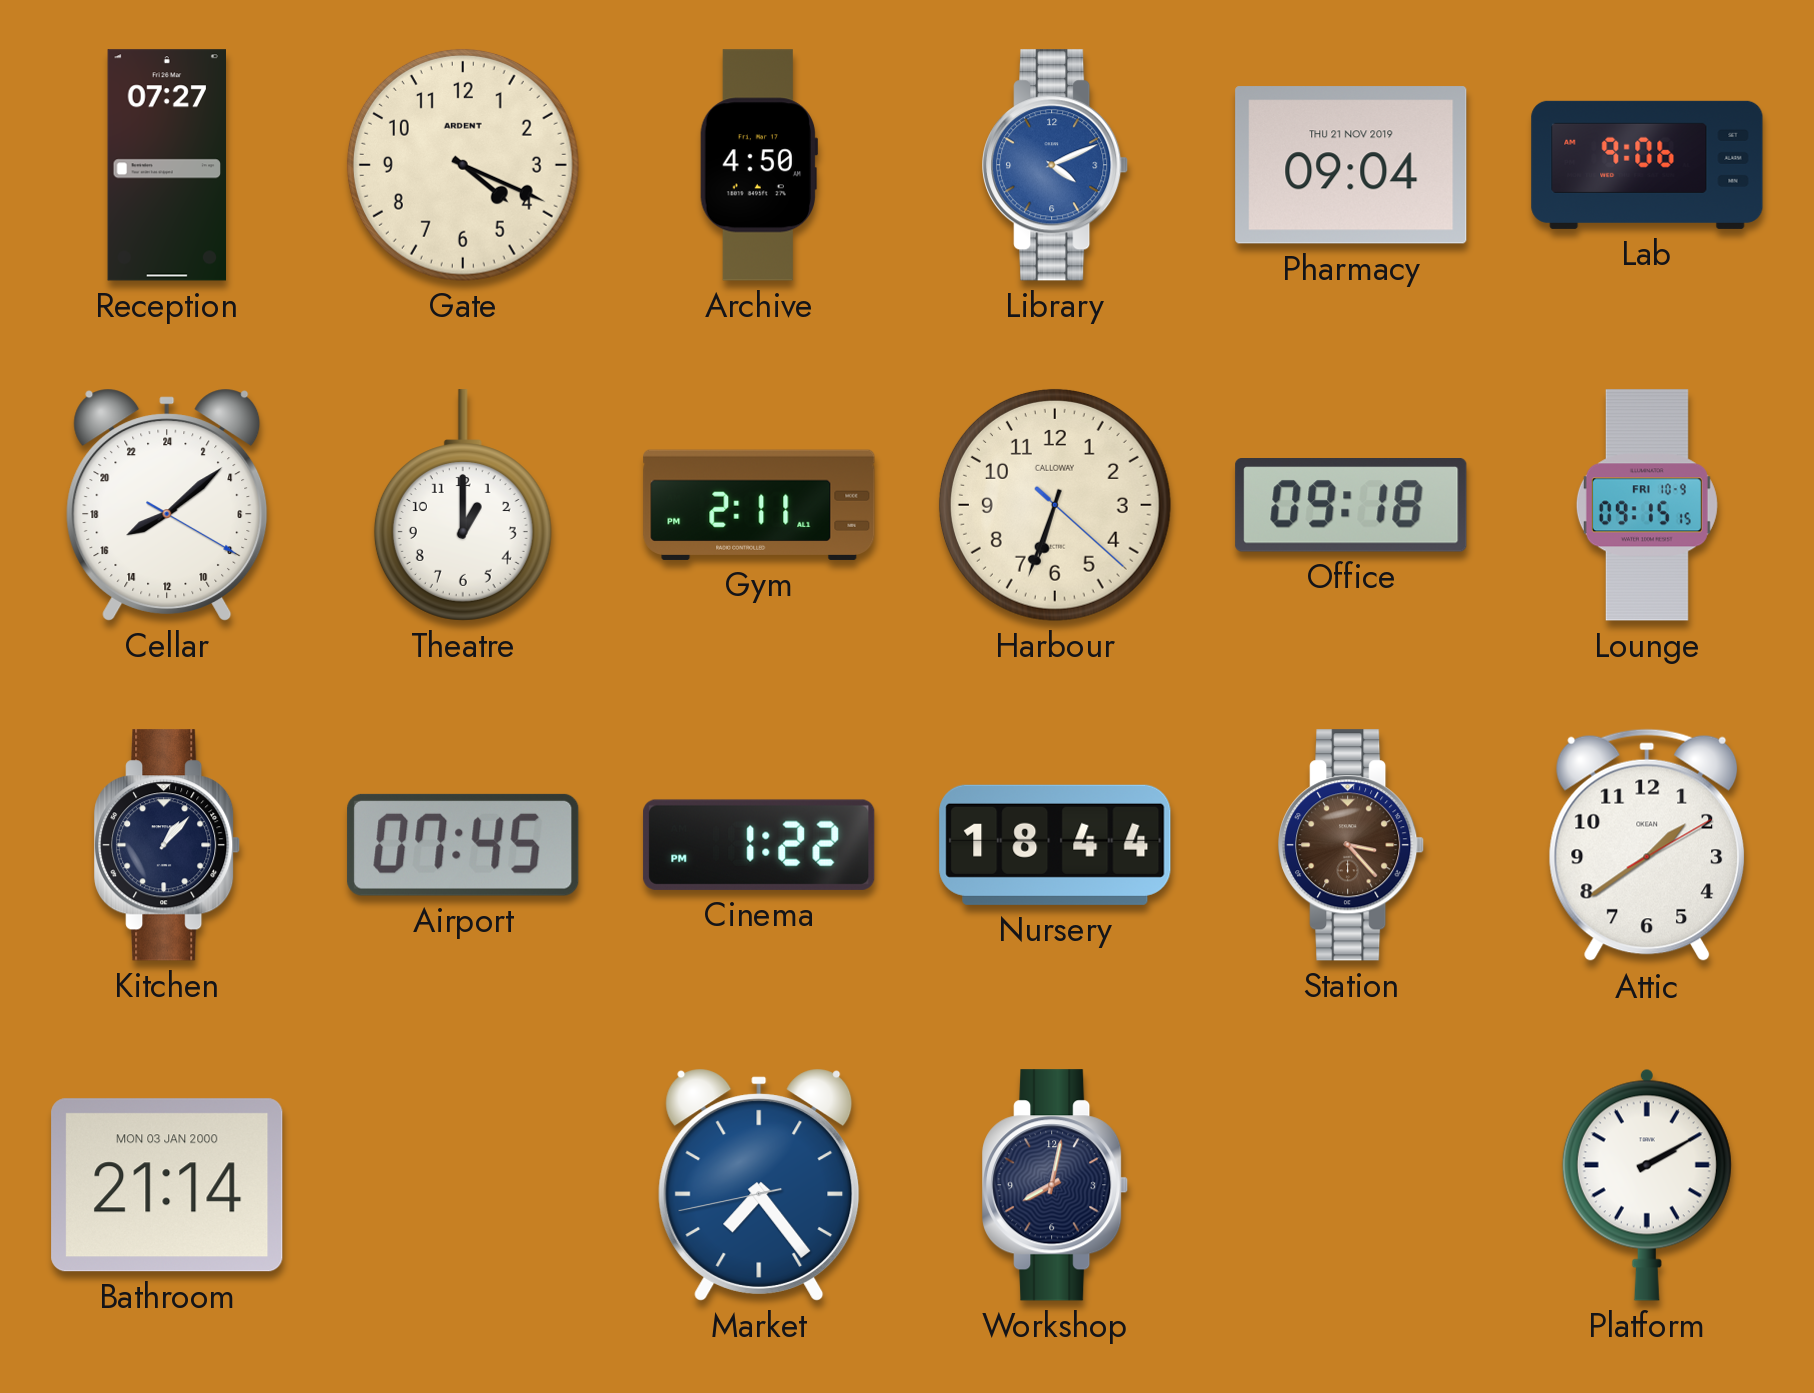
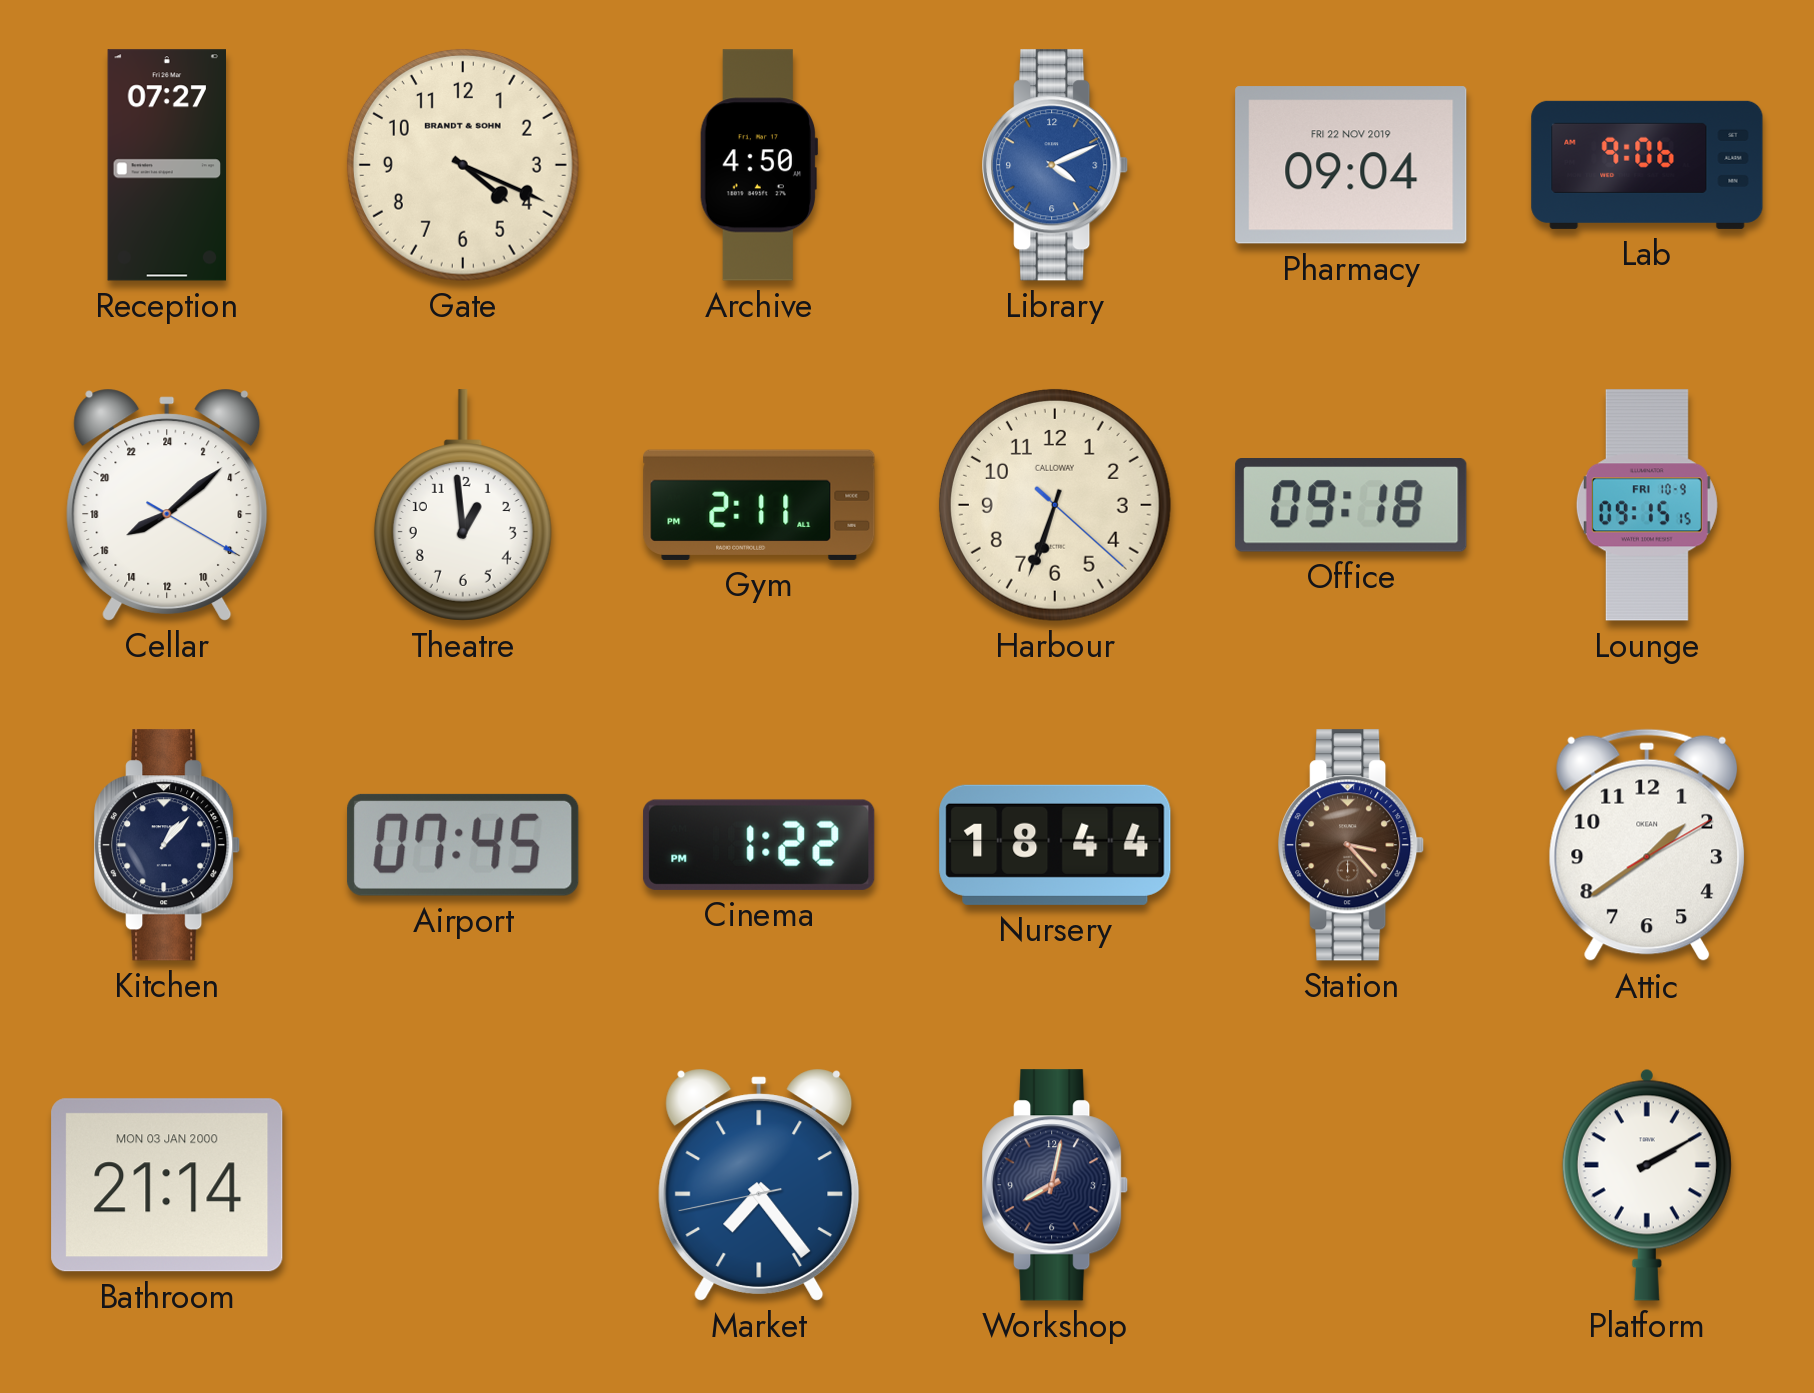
Gate brand: ARDENT -> BRANDT & SOHN (463, 165)
Pharmacy date: THU 21 NOV 2019 -> FRI 22 NOV 2019 (1351, 165)
Theatre: 1:00 -> 12:59 (463, 505)
